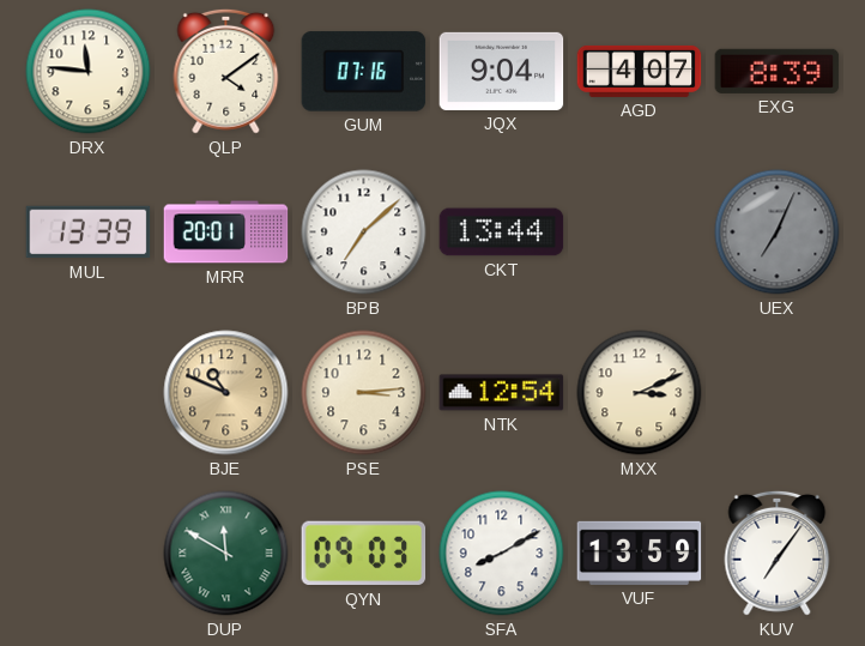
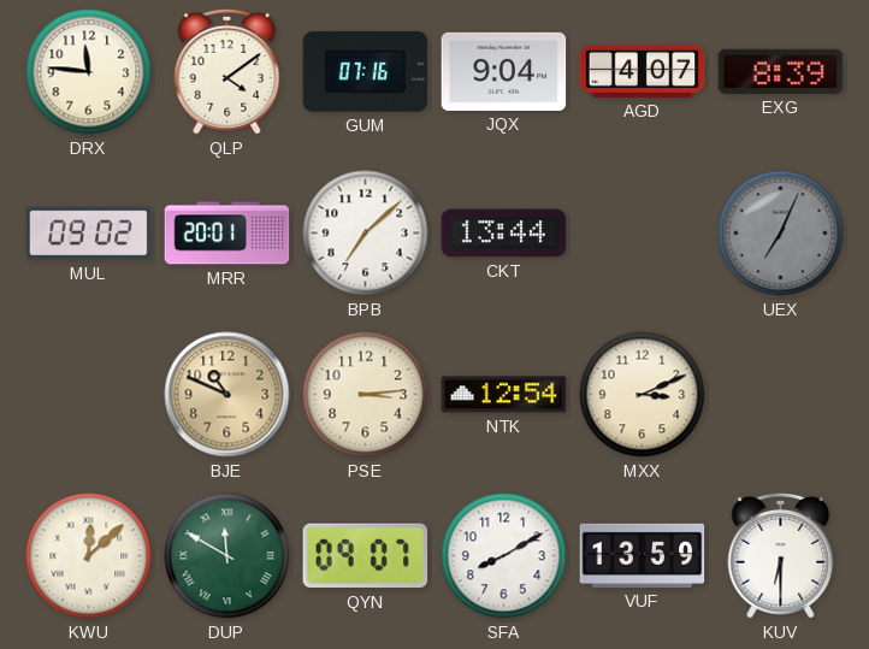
MUL: 13:39 -> 09:02 (89, 234)
KWU: none -> 12:08 (89, 556)
QYN: 09:03 -> 09:07 (366, 556)
KUV: 7:06 -> 6:30 (781, 555)
